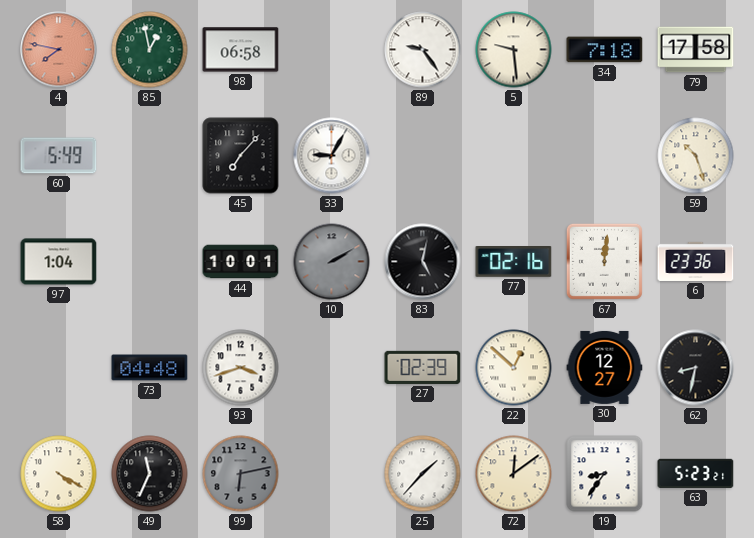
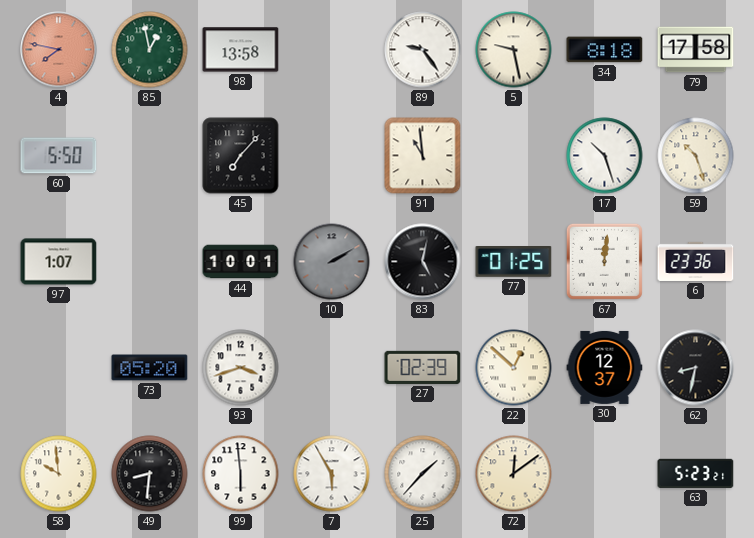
98: 06:58 -> 13:58 (241, 50)
5: 9:29 -> 9:28 (514, 50)
34: 7:18 -> 8:18 (605, 50)
60: 5:49 -> 5:50 (59, 156)
33: 9:05 -> none (332, 156)
91: none -> 10:59 (423, 156)
17: none -> 10:27 (605, 156)
97: 1:04 -> 1:07 (59, 262)
77: 02:16 -> 01:25 (514, 262)
73: 04:48 -> 05:20 (150, 368)
30: 12:27 -> 12:37 (605, 367)
58: 4:20 -> 9:59 (59, 474)
49: 11:34 -> 8:31 (150, 474)
99: 6:13 -> 5:59 (241, 474)
99 dial: grey -> white (241, 474)
7: none -> 5:55 (332, 474)
19: 8:36 -> none (605, 474)
